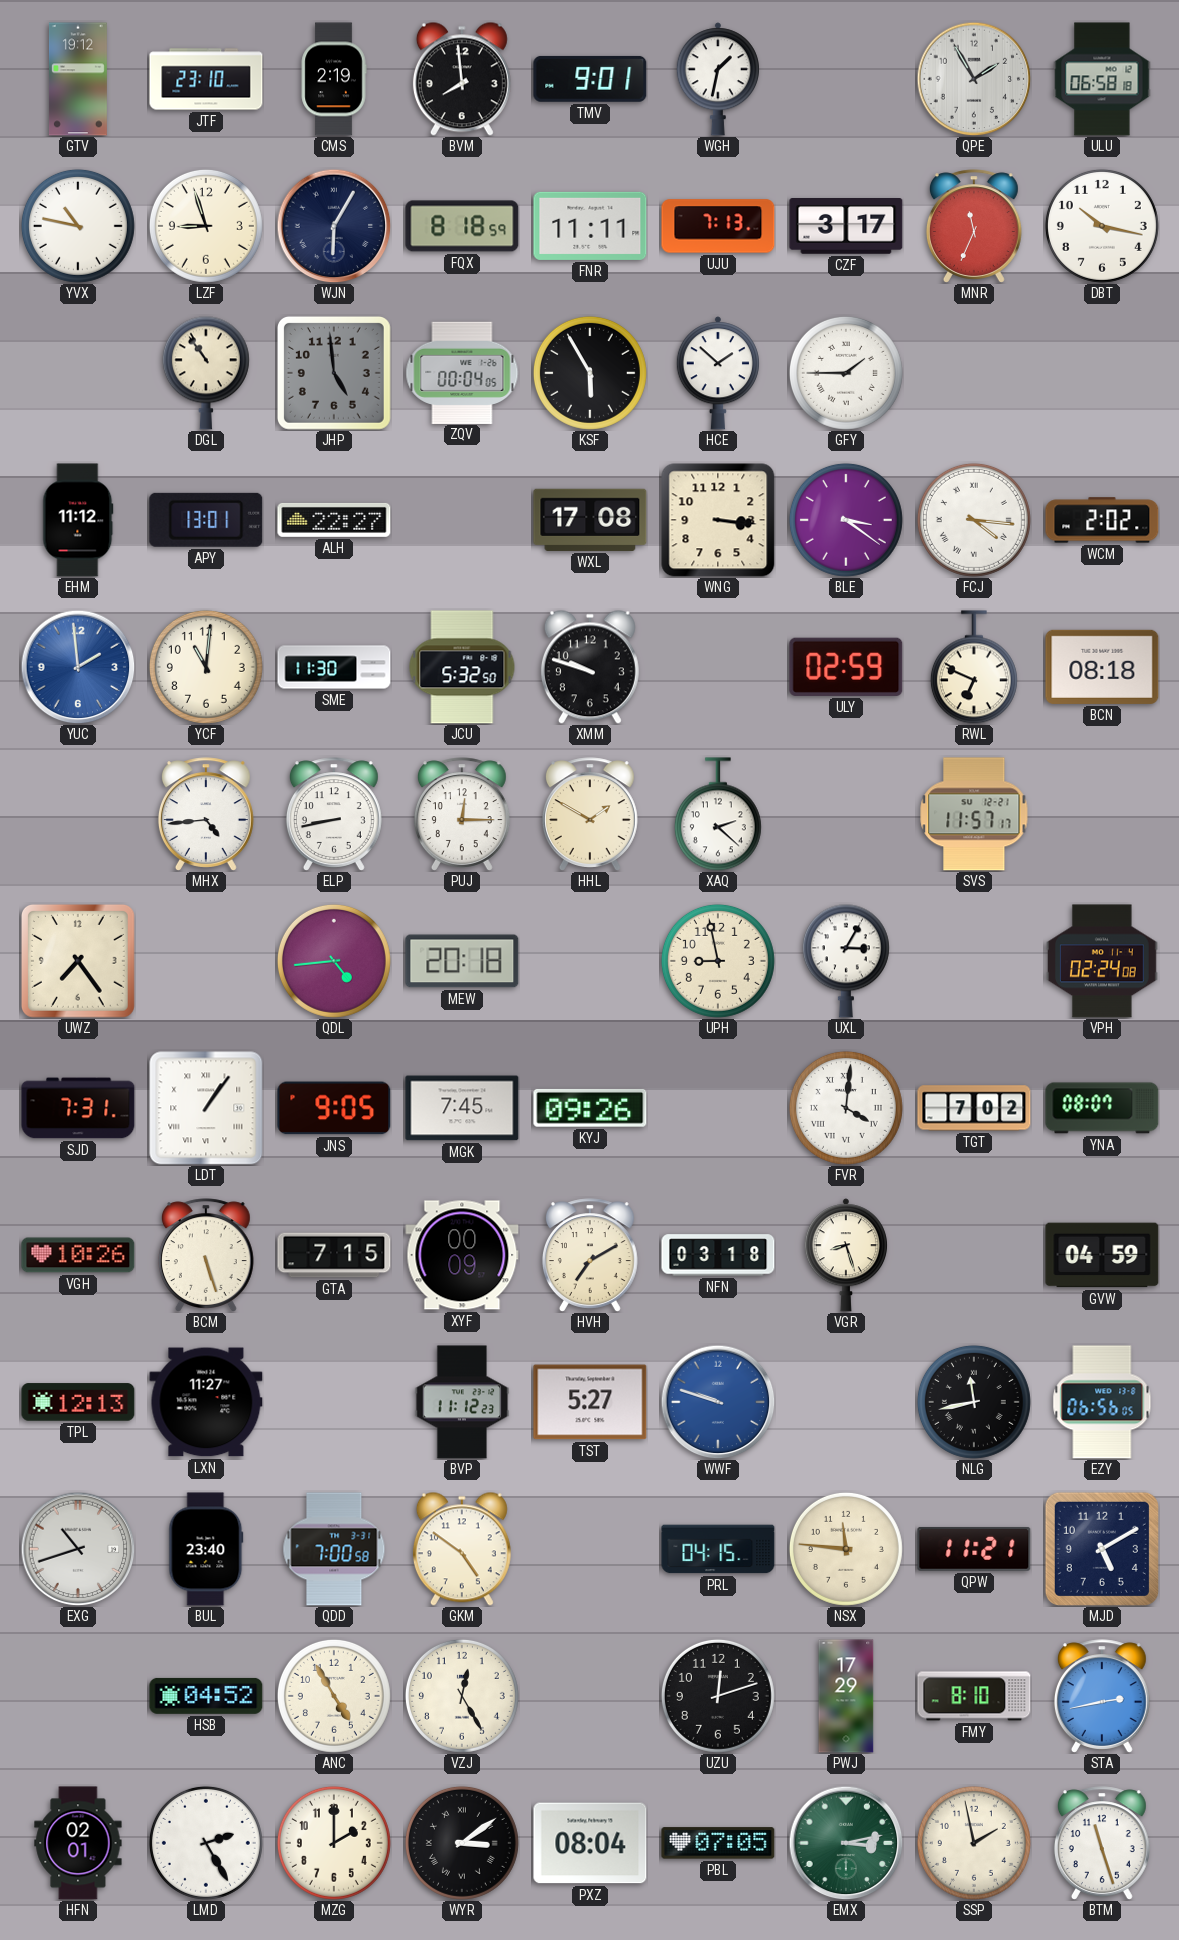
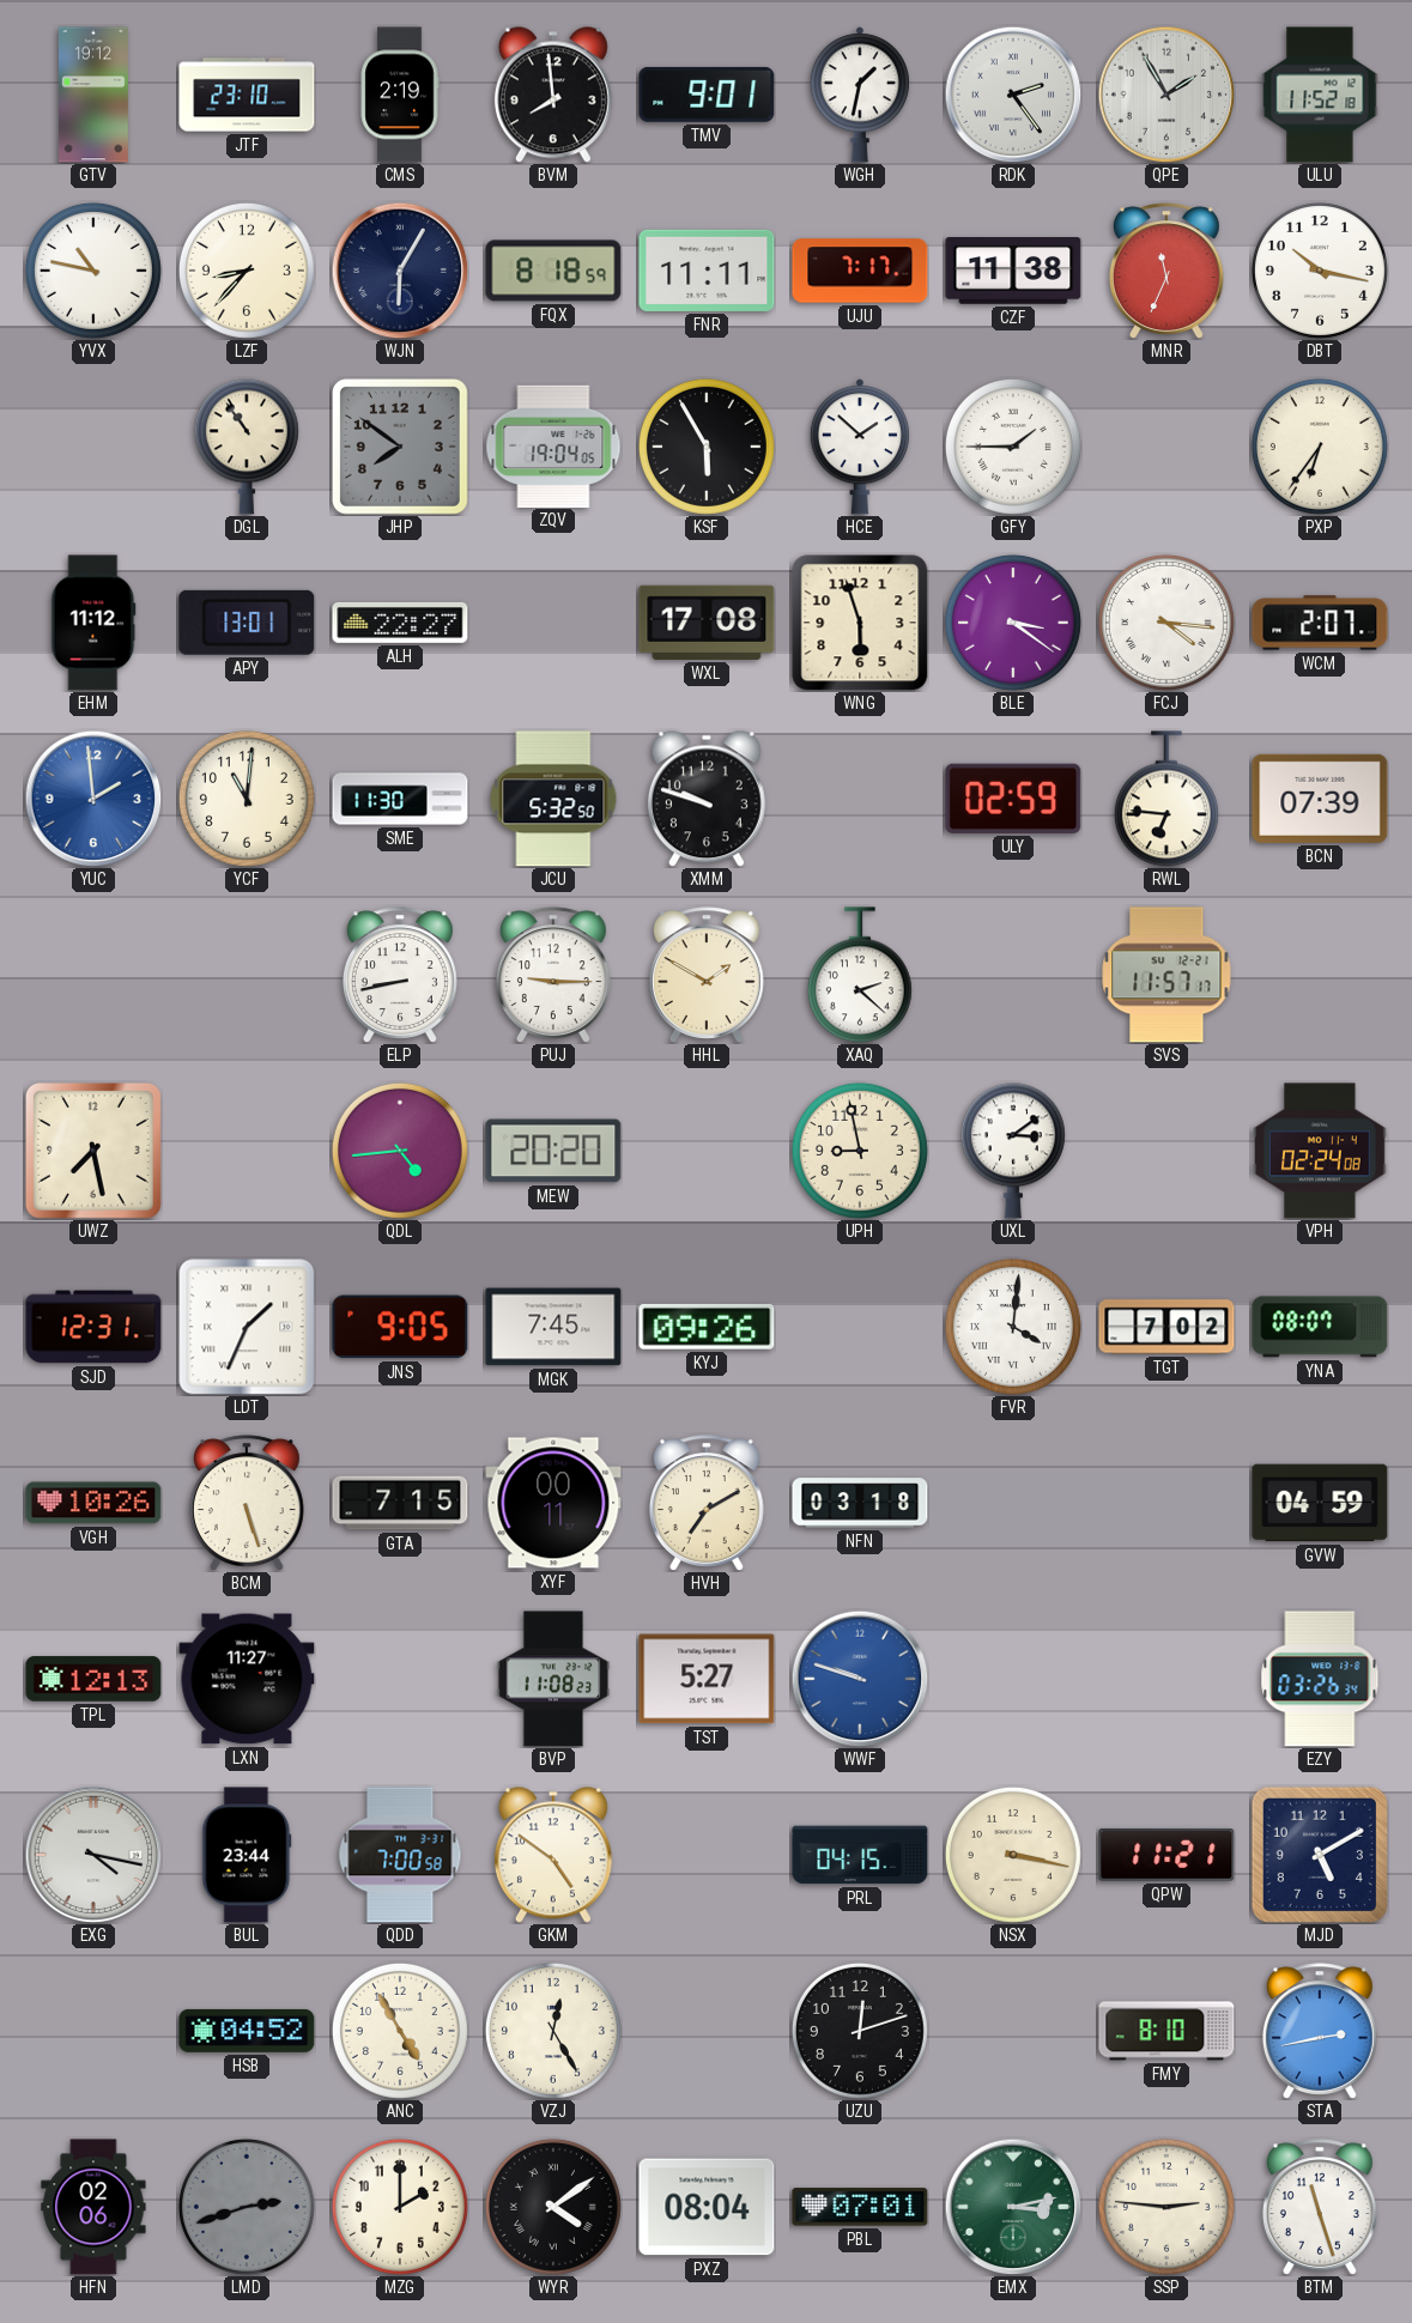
RDK: none -> 2:24 (1013, 95)
ULU: 06:58 -> 11:52 (1320, 95)
LZF: 8:57 -> 8:37 (247, 271)
UJU: 7:13 -> 7:17 (860, 271)
CZF: 3:17 -> 11:38 (1013, 272)
JHP: 4:59 -> 7:51 (400, 447)
ZQV: 00:04 -> 19:04 (553, 445)
PXP: none -> 6:36 (1320, 447)
WNG: 3:16 -> 5:57 (860, 623)
WCM: 2:02 -> 2:07 (1320, 623)
RWL: 6:49 -> 6:46 (1166, 799)
BCN: 08:18 -> 07:39 (1320, 799)
MHX: 4:44 -> none (206, 814)
PUJ: 12:15 -> 9:15 (553, 975)
UWZ: 7:24 -> 7:28 (93, 1151)
MEW: 20:18 -> 20:20 (553, 1151)
UXL: 3:05 -> 3:09 (1013, 1151)
SJD: 7:31 -> 12:31 (93, 1327)
LDT: 1:06 -> 1:34 (247, 1327)
XYF: 00:09 -> 00:11 (553, 1503)
VGR: 8:27 -> none (846, 1255)
BVP: 11:12 -> 11:08 (553, 1679)
NLG: 11:43 -> none (974, 1402)
EZY: 06:56 -> 03:26 (1320, 1679)
EXG: 10:42 -> 4:17 (93, 1855)
BUL: 23:40 -> 23:44 (247, 1855)
NSX: 11:46 -> 3:17 (1013, 1855)
PWJ: 17:29 -> none (846, 1696)
HFN: 02:01 -> 02:06 (93, 2207)
LMD: 2:25 -> 2:42 (247, 2207)
LMD dial: white -> grey (247, 2207)
WYR: 3:09 -> 4:09 (553, 2207)
PBL: 07:05 -> 07:01 (860, 2207)
SSP: 1:58 -> 2:46 (1166, 2207)
